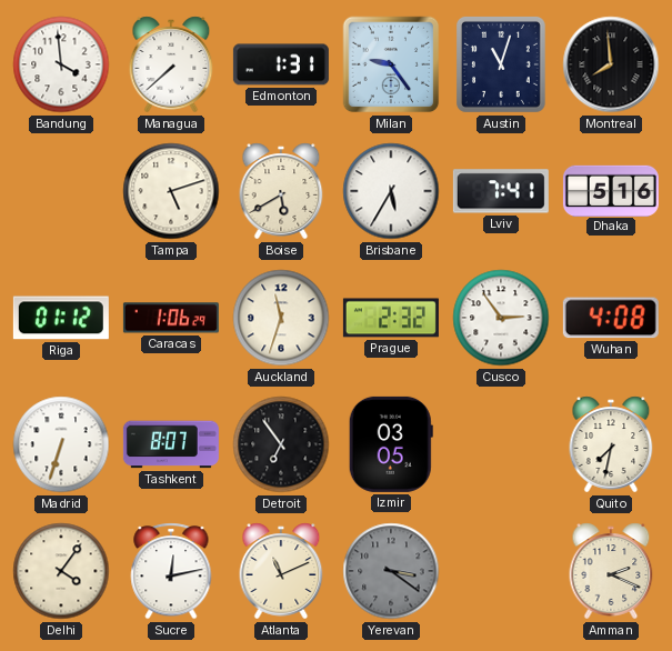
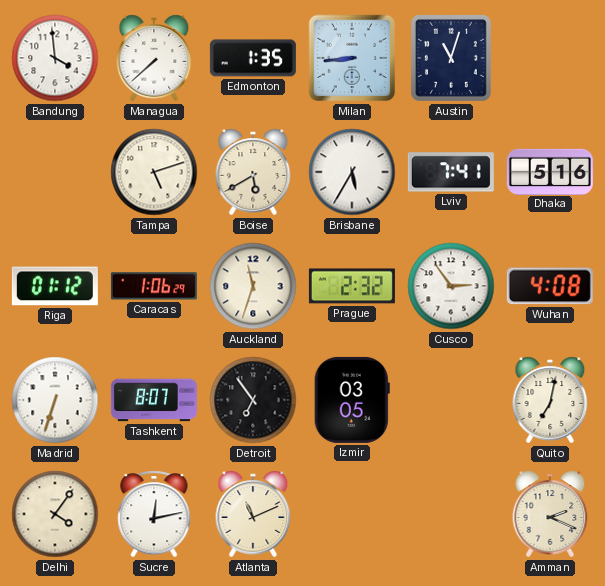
Edmonton: 1:31 -> 1:35 (253, 58)
Milan: 9:24 -> 8:44 (352, 58)
Montreal: 7:59 -> none (611, 64)
Quito: 7:32 -> 7:02 (550, 400)
Yerevan: 3:21 -> none (391, 571)
